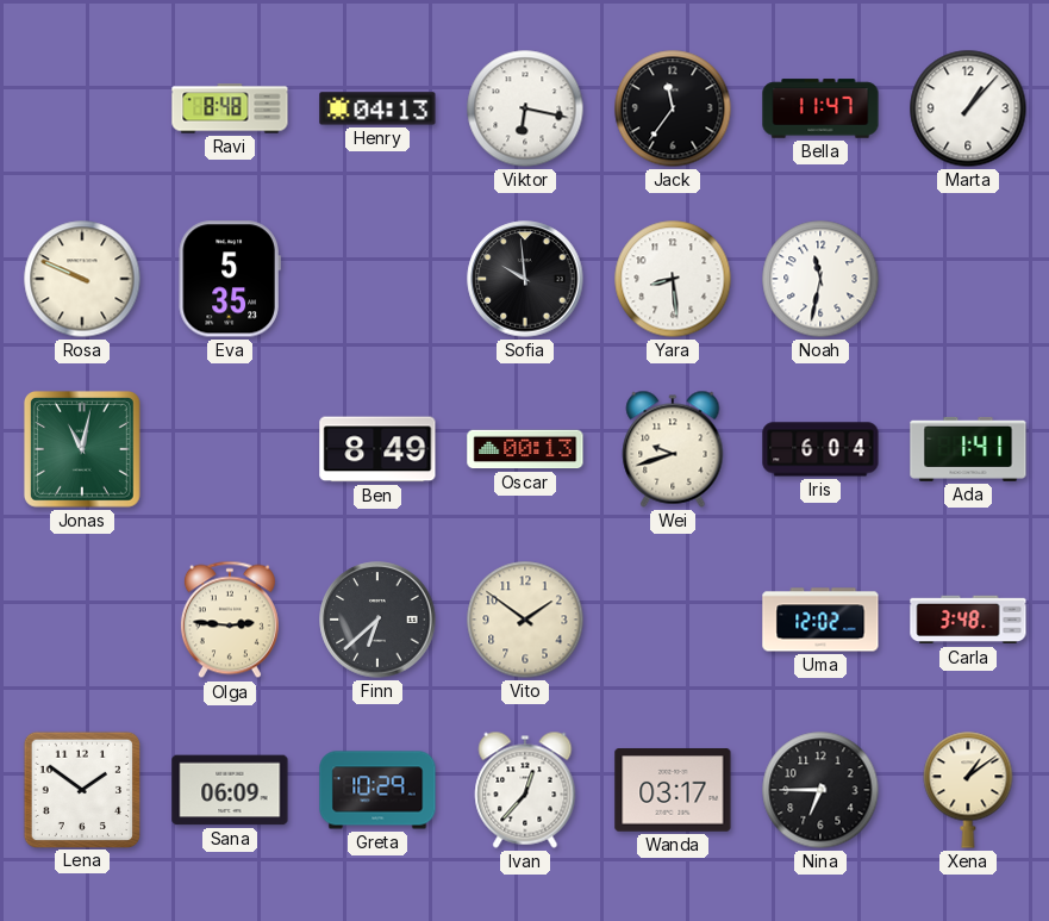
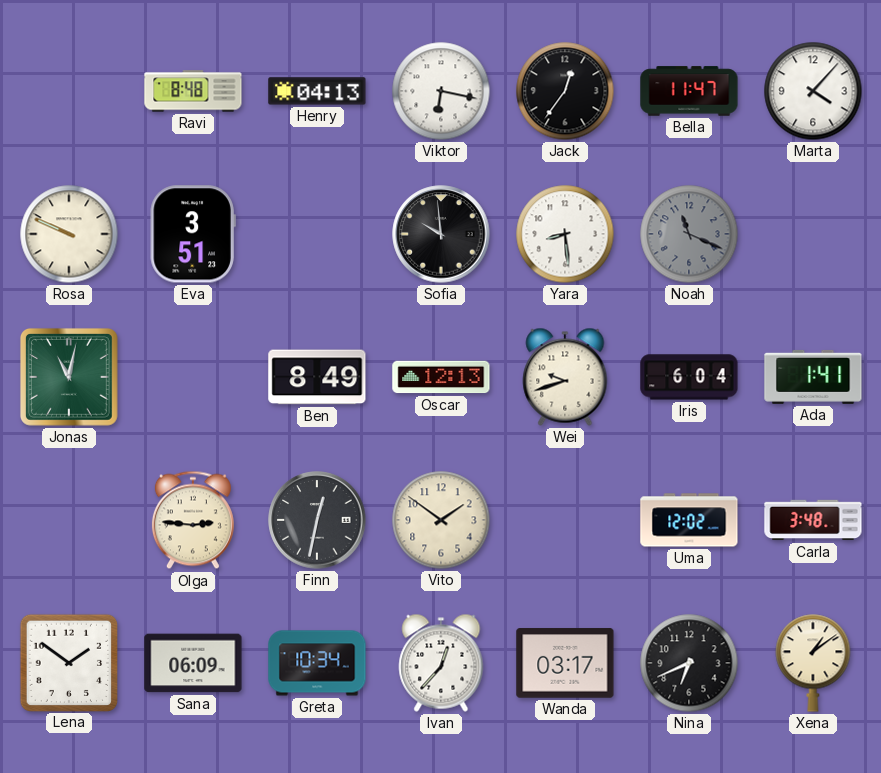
Jack: 11:36 -> 12:36 (565, 91)
Marta: 1:07 -> 4:07 (813, 91)
Eva: 5:35 -> 3:51 (193, 234)
Noah: 11:32 -> 11:19 (689, 234)
Noah dial: white -> grey (689, 234)
Oscar: 00:13 -> 12:13 (441, 377)
Finn: 6:38 -> 12:32 (317, 520)
Greta: 10:29 -> 10:34 (317, 663)
Nina: 6:45 -> 6:41 (689, 663)
